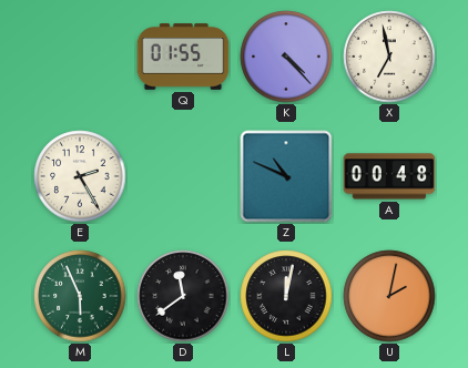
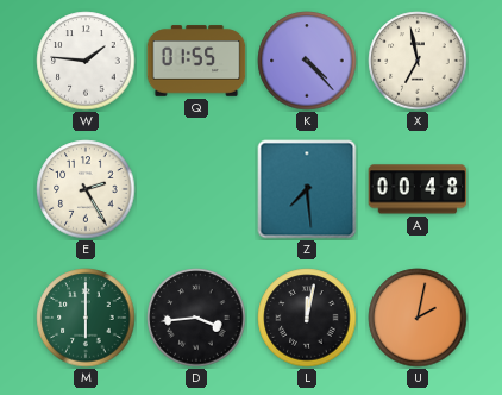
W: none -> 1:46 (86, 61)
Z: 10:49 -> 7:29 (307, 189)
M: 5:56 -> 6:00 (86, 318)
D: 11:39 -> 3:44 (196, 318)
